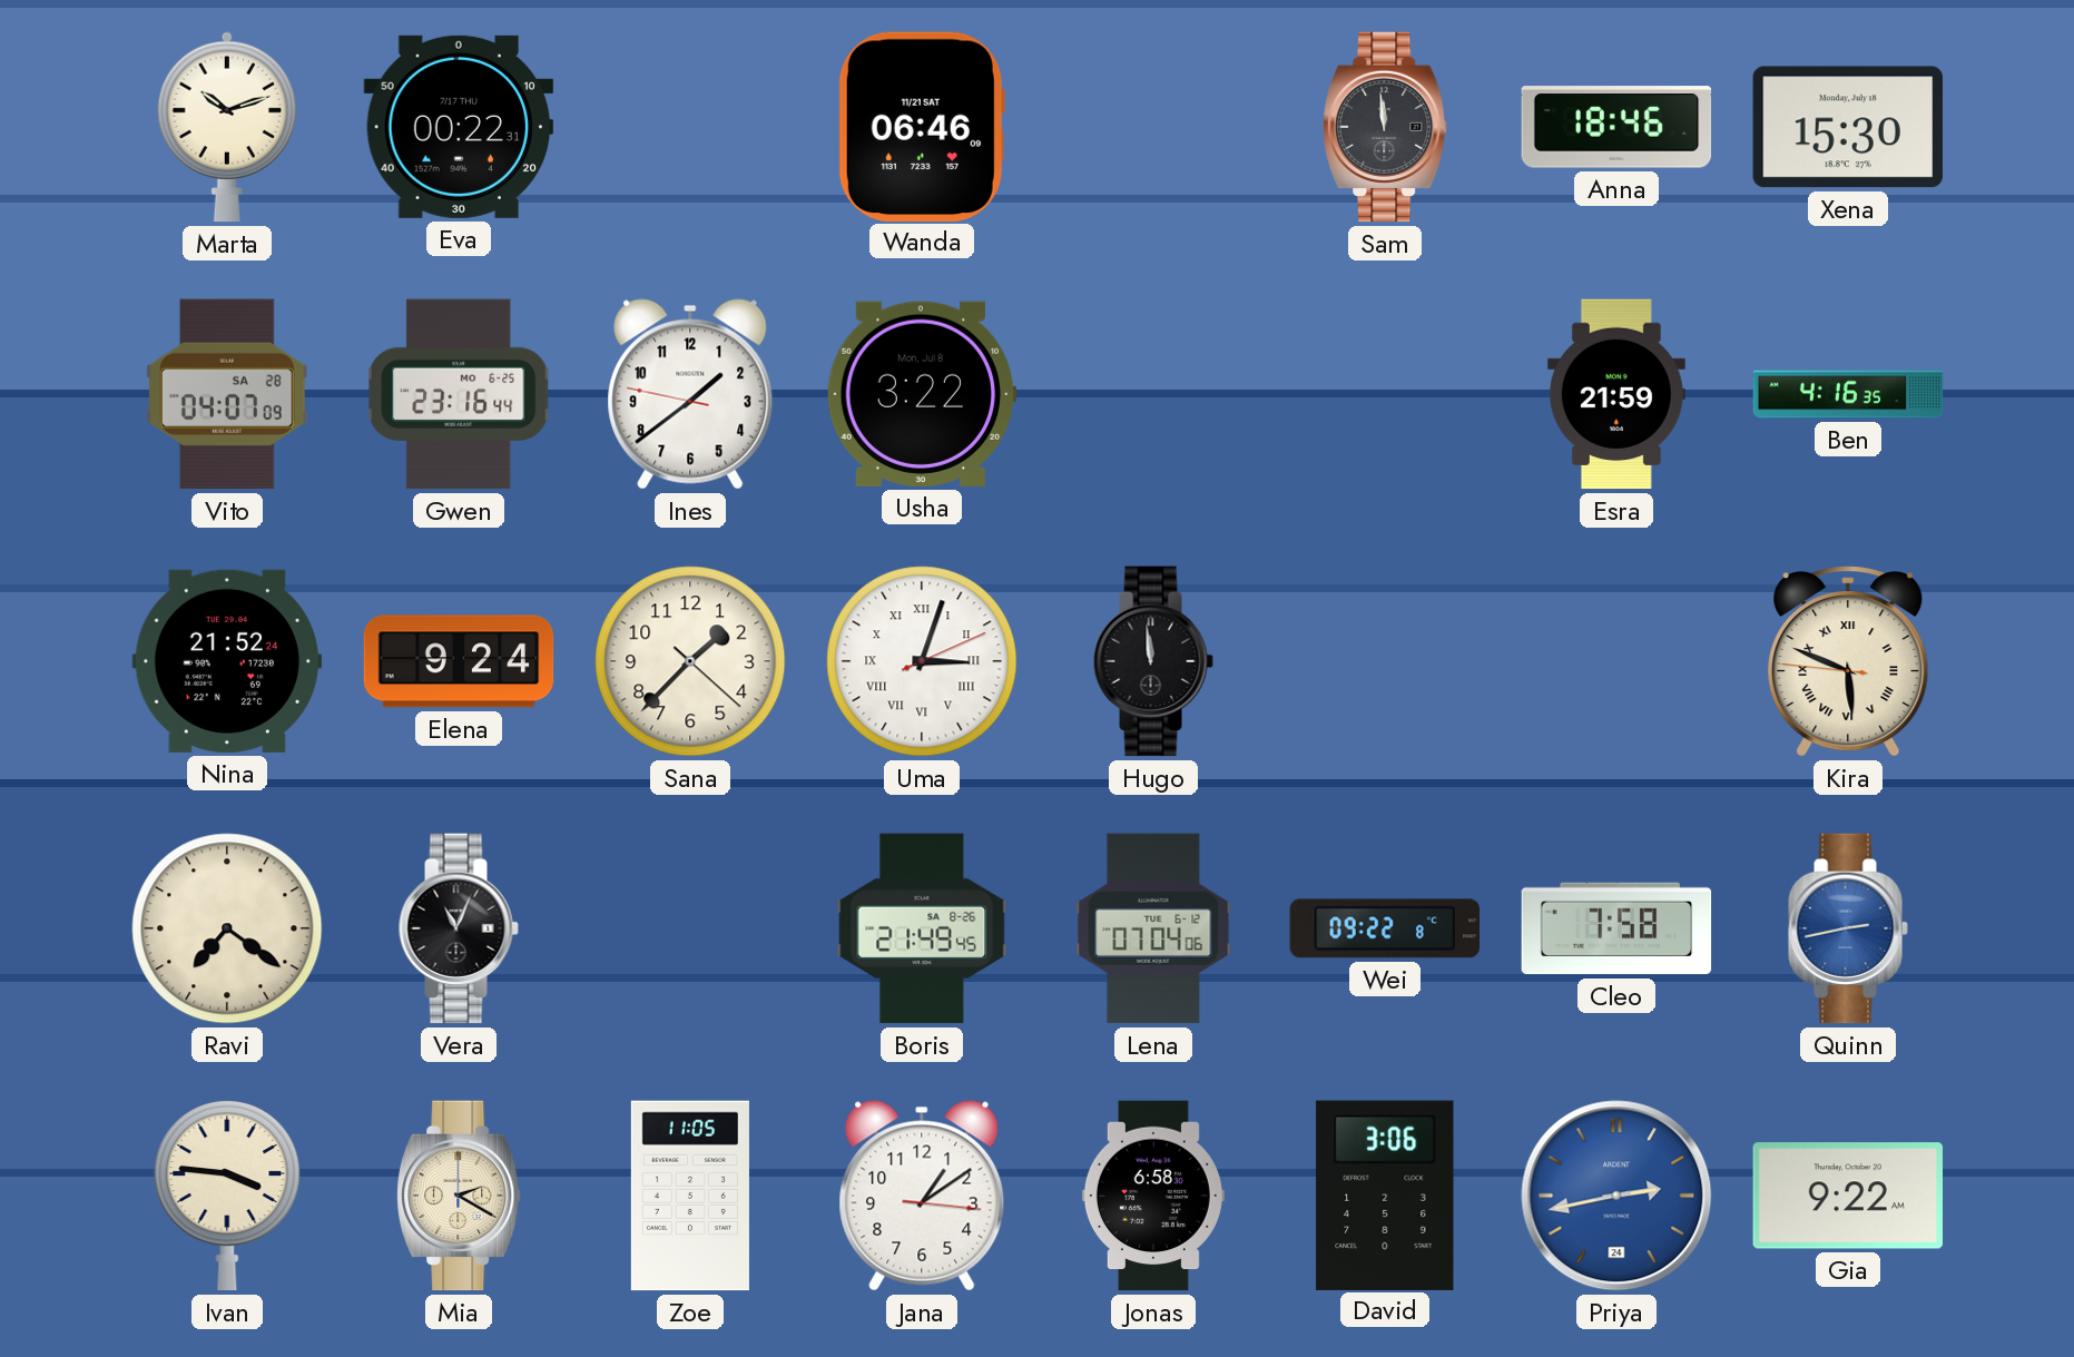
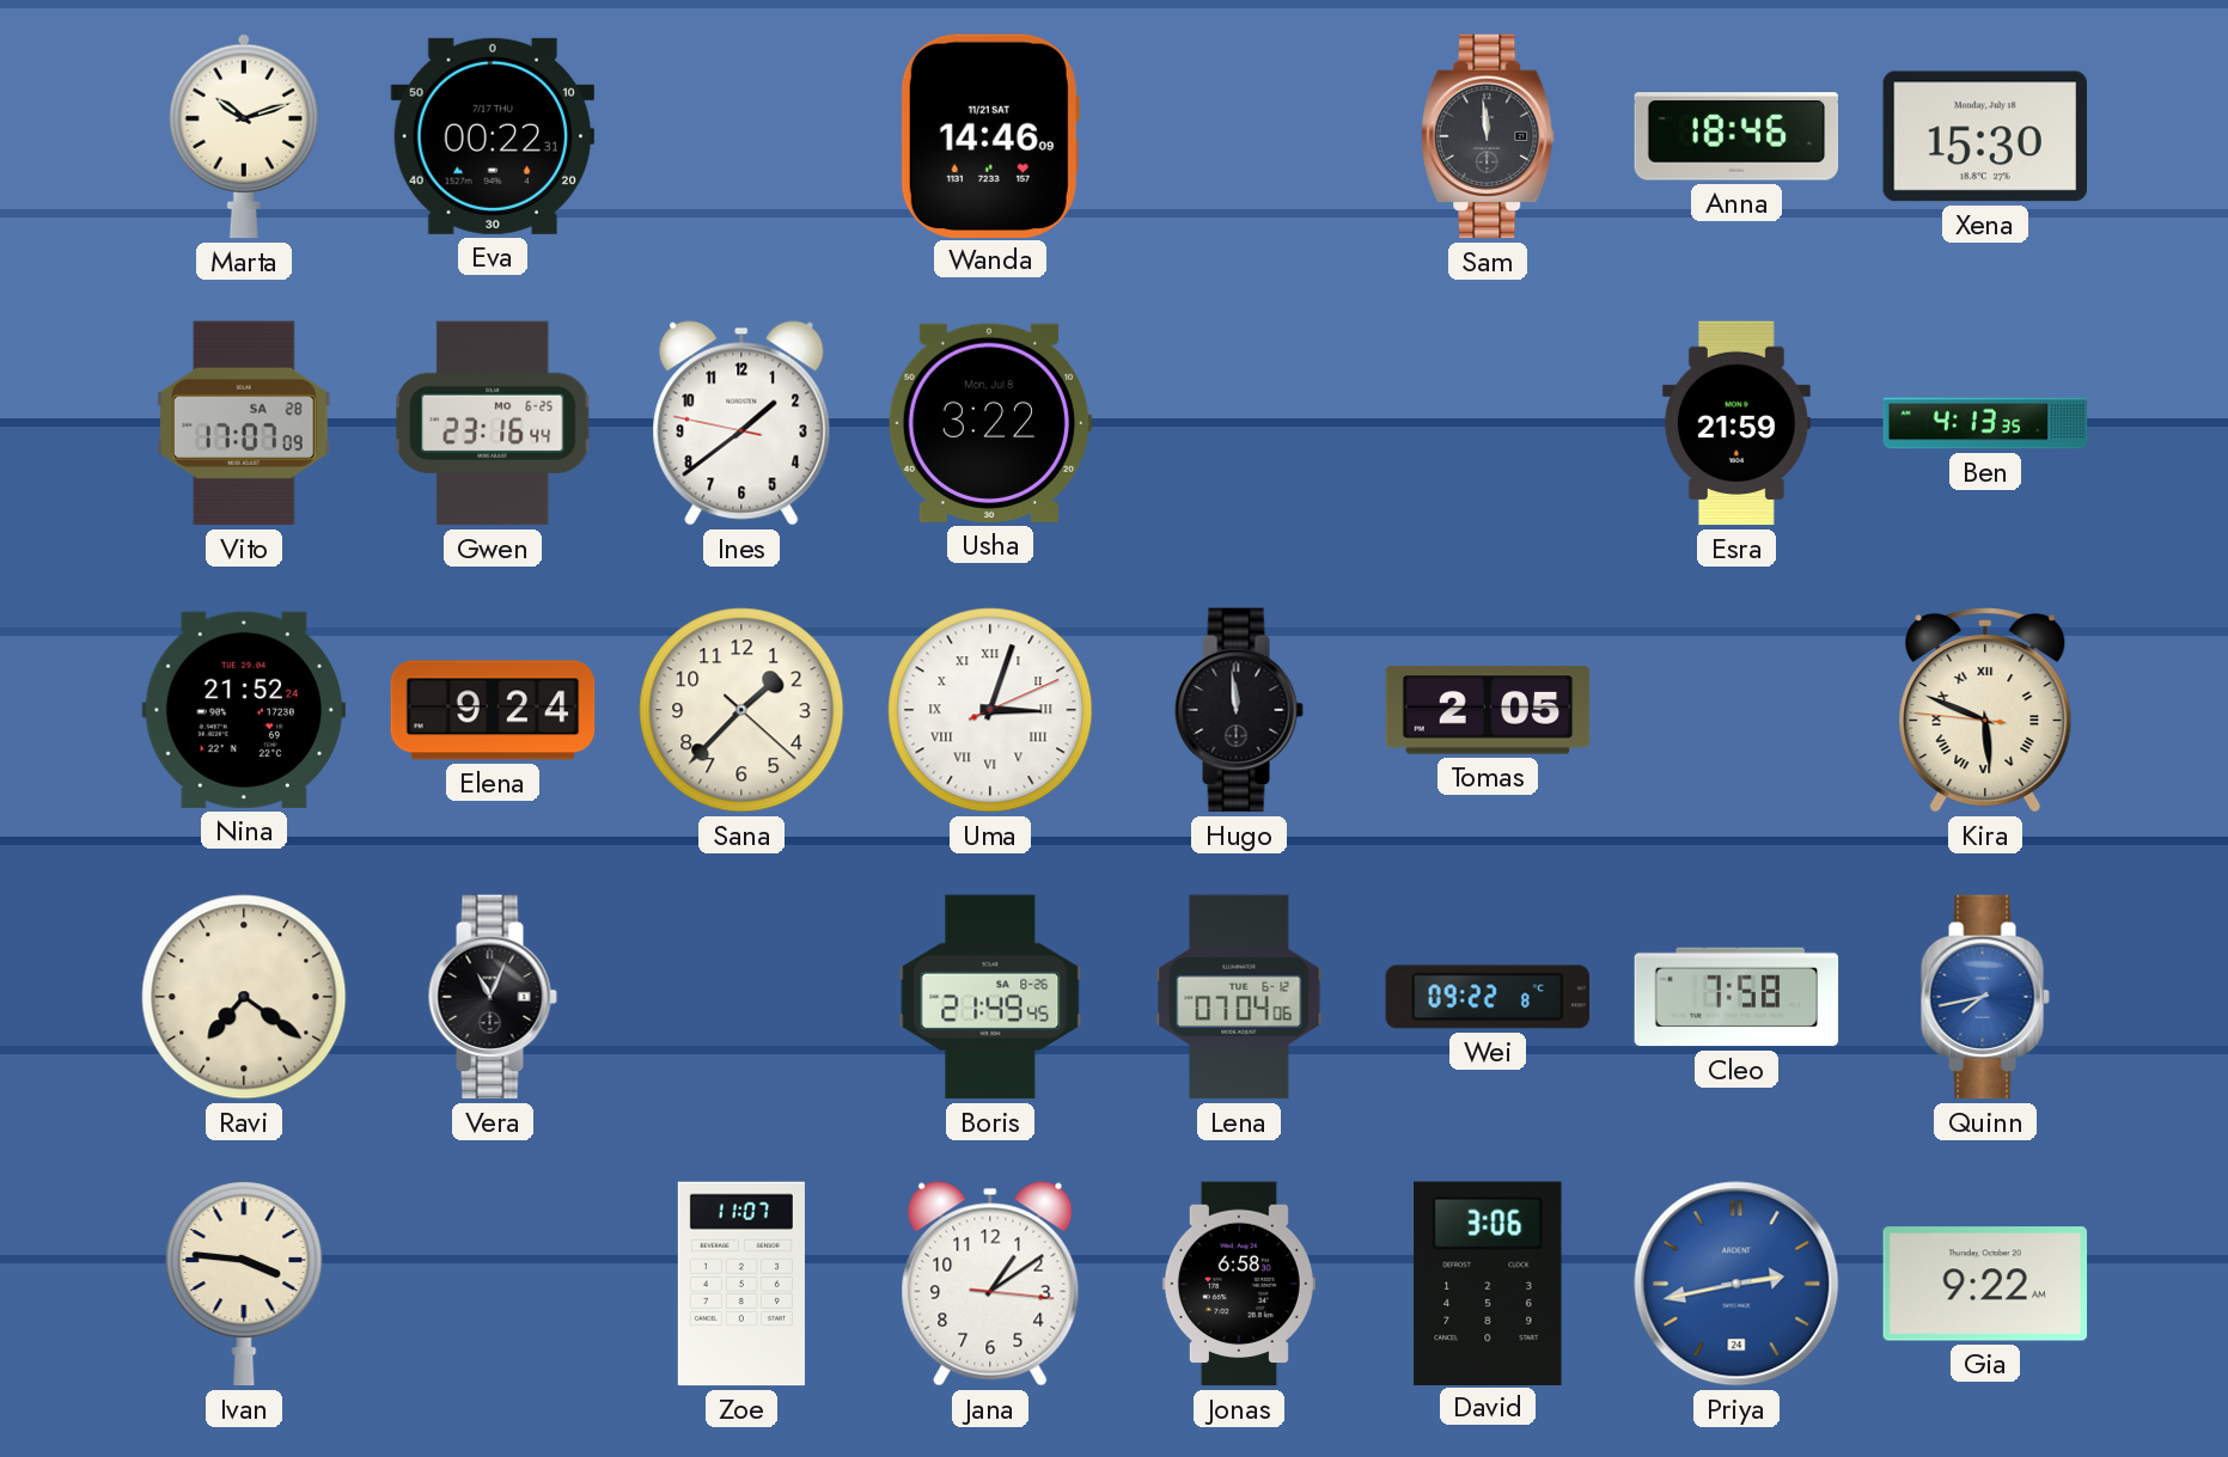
Wanda: 06:46 -> 14:46 (990, 135)
Vito: 04:07 -> 17:07 (244, 423)
Ben: 4:16 -> 4:13 (1985, 423)
Tomas: none -> 2:05 (1488, 710)
Quinn: 2:43 -> 7:43 (1985, 997)
Mia: 2:20 -> none (459, 1196)
Zoe: 11:05 -> 11:07 (741, 1284)
